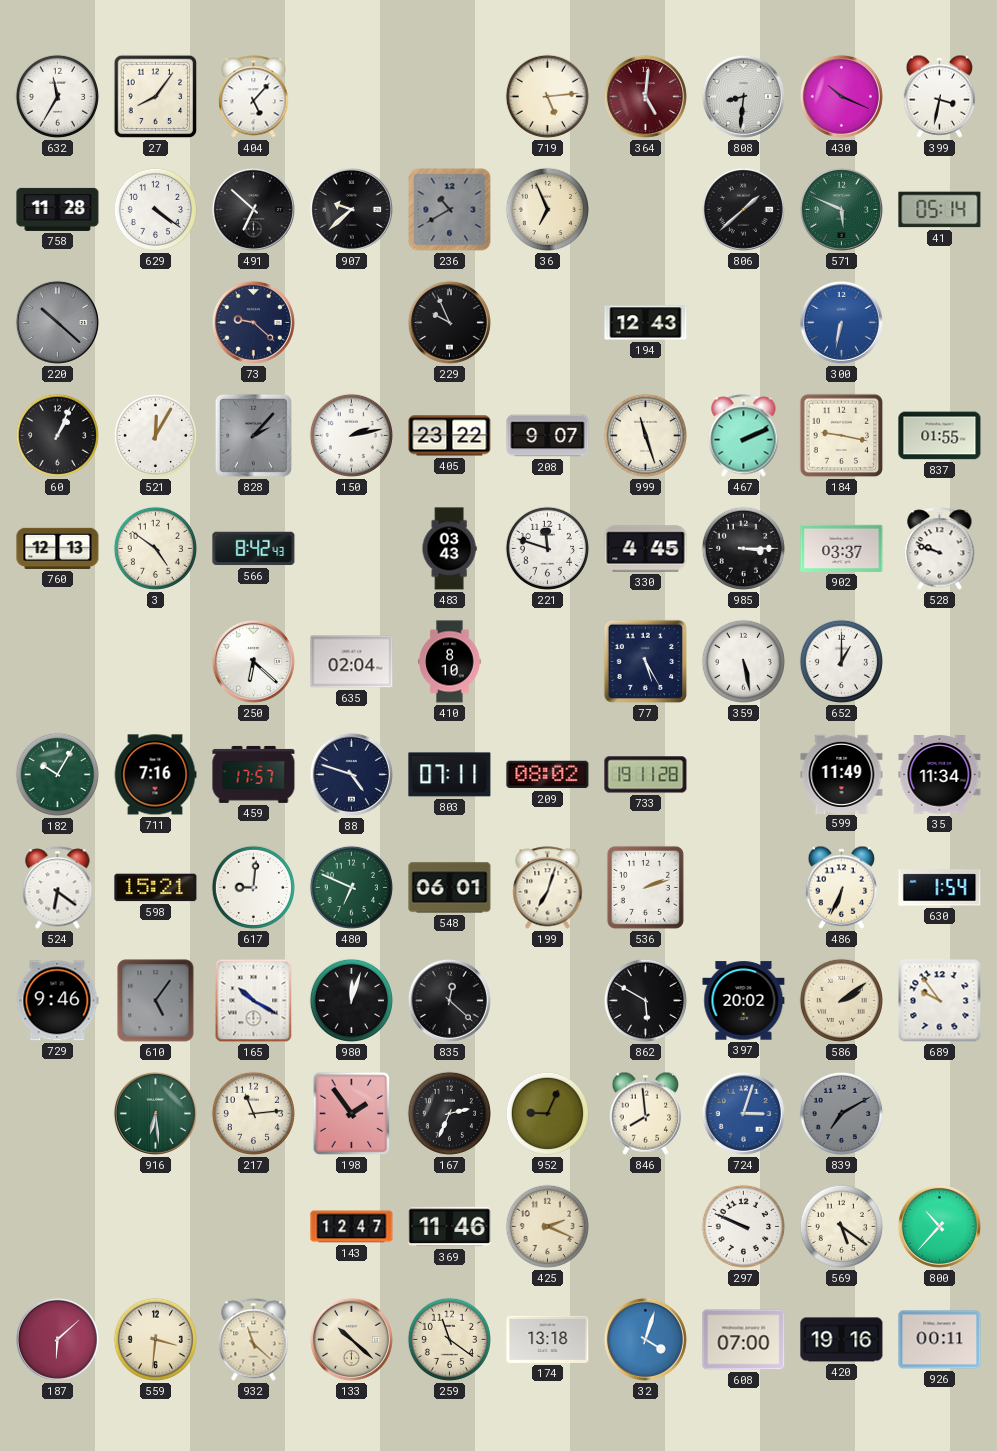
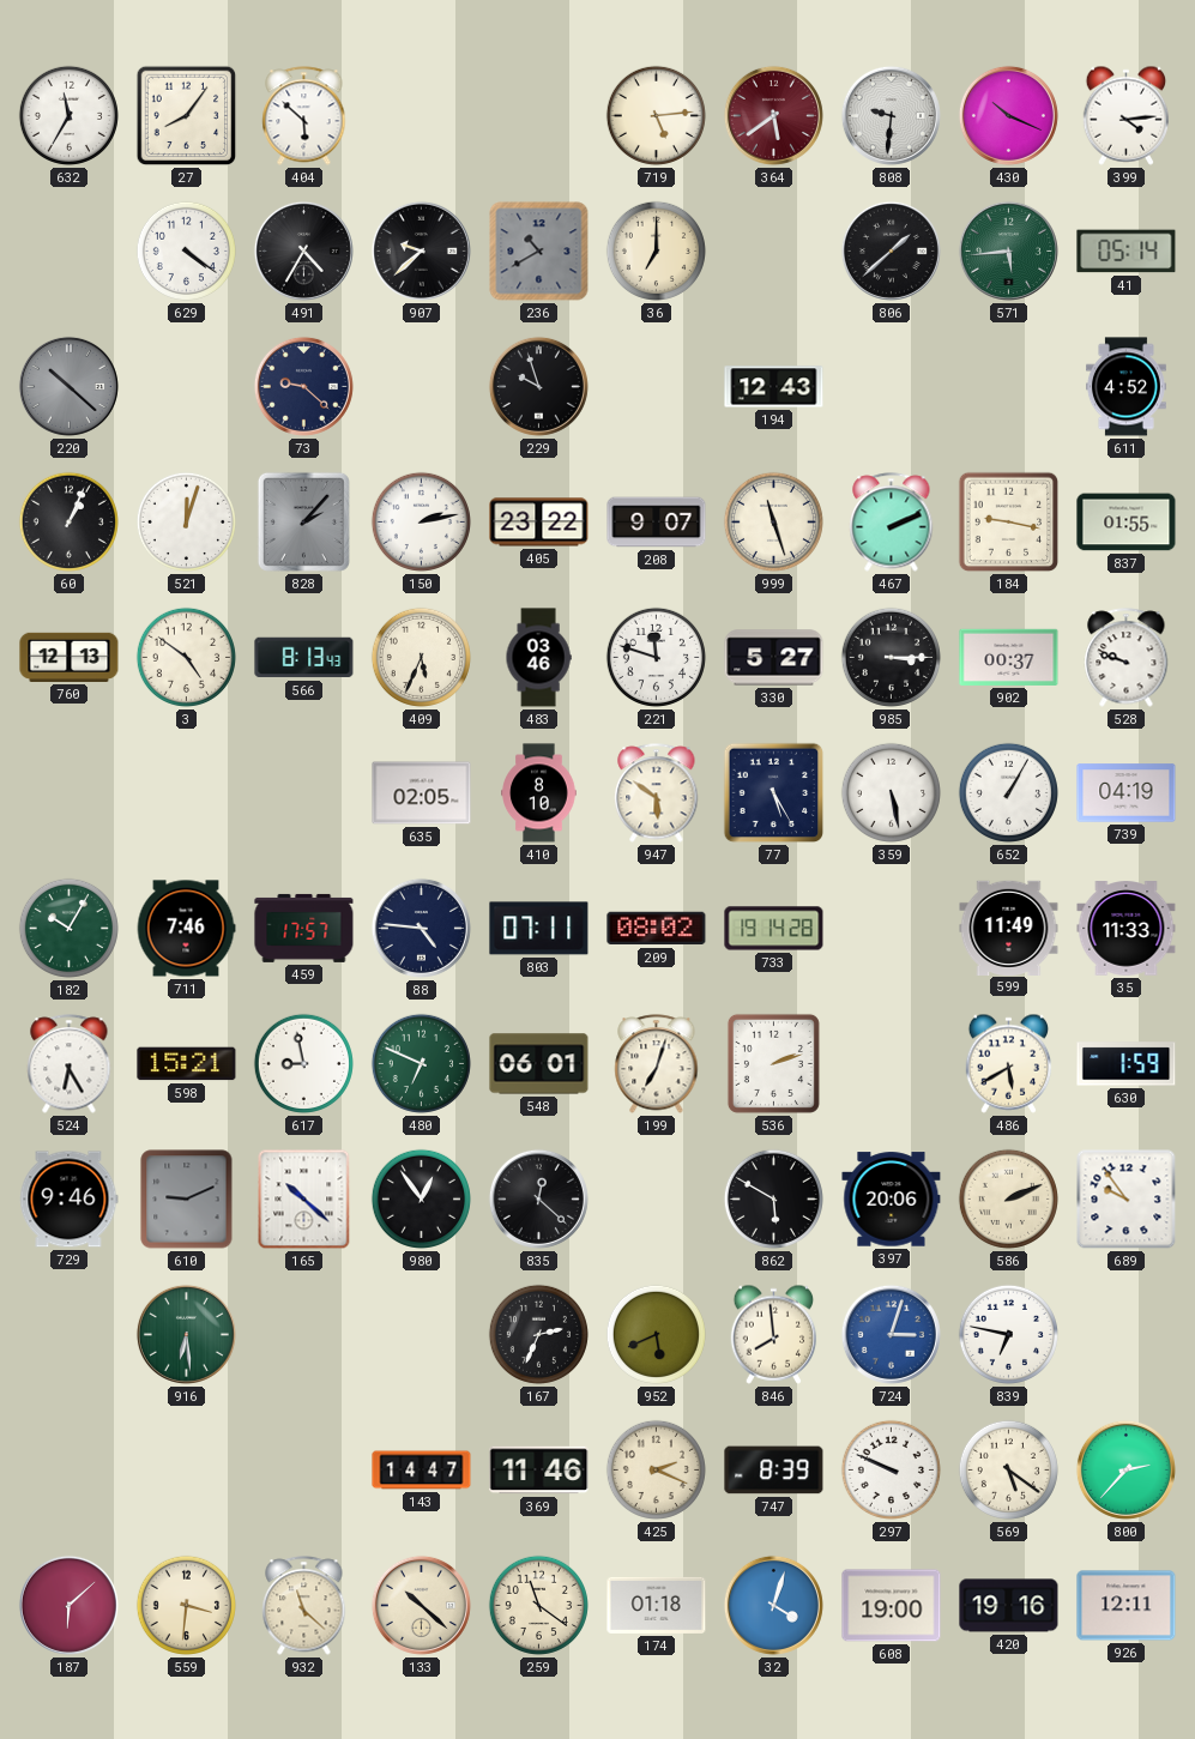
404: 5:07 -> 5:52 (304, 116)
364: 5:01 -> 5:39 (773, 115)
808: 8:31 -> 9:31 (891, 115)
399: 3:32 -> 4:14 (1127, 115)
758: 11:28 -> none (58, 209)
491: 6:52 -> 4:35 (303, 250)
36: 6:56 -> 7:00 (656, 250)
571: 5:49 -> 5:44 (1008, 250)
229: 9:56 -> 9:57 (538, 386)
300: 6:32 -> none (841, 322)
611: none -> 4:52 (1125, 387)
521: 12:05 -> 12:03 (186, 521)
566: 8:42 -> 8:13 (304, 658)
409: none -> 5:34 (421, 657)
483: 03:43 -> 03:46 (538, 658)
330: 4:45 -> 5:27 (774, 658)
902: 03:37 -> 00:37 (1009, 657)
250: 6:22 -> none (253, 661)
635: 02:04 -> 02:05 (422, 793)
947: none -> 5:51 (657, 793)
652: 1:00 -> 1:05 (1008, 792)
739: none -> 04:19 (1127, 793)
711: 7:16 -> 7:46 (186, 929)
88: 4:48 -> 4:46 (421, 928)
733: 19:11 -> 19:14 (774, 929)
35: 11:34 -> 11:33 (1127, 929)
524: 6:21 -> 6:25 (70, 1064)
617: 9:01 -> 8:58 (303, 1063)
486: 6:34 -> 5:40 (1009, 1063)
630: 1:54 -> 1:59 (1127, 1064)
610: 5:06 -> 9:11 (187, 1200)
165: 10:20 -> 10:22 (304, 1200)
980: 12:03 -> 12:54 (421, 1198)
397: 20:02 -> 20:06 (892, 1200)
586: 2:09 -> 2:11 (1008, 1198)
217: 11:14 -> none (253, 1113)
198: 1:54 -> none (352, 1114)
952: 9:04 -> 5:41 (656, 1334)
839: 7:10 -> 6:47 (1008, 1334)
839 dial: grey -> white (1008, 1334)
143: 12:47 -> 14:47 (422, 1471)
747: none -> 8:39 (774, 1471)
800: 10:37 -> 2:37 (1125, 1469)
174: 13:18 -> 01:18 (657, 1605)
608: 07:00 -> 19:00 (892, 1606)
926: 00:11 -> 12:11 (1127, 1606)
